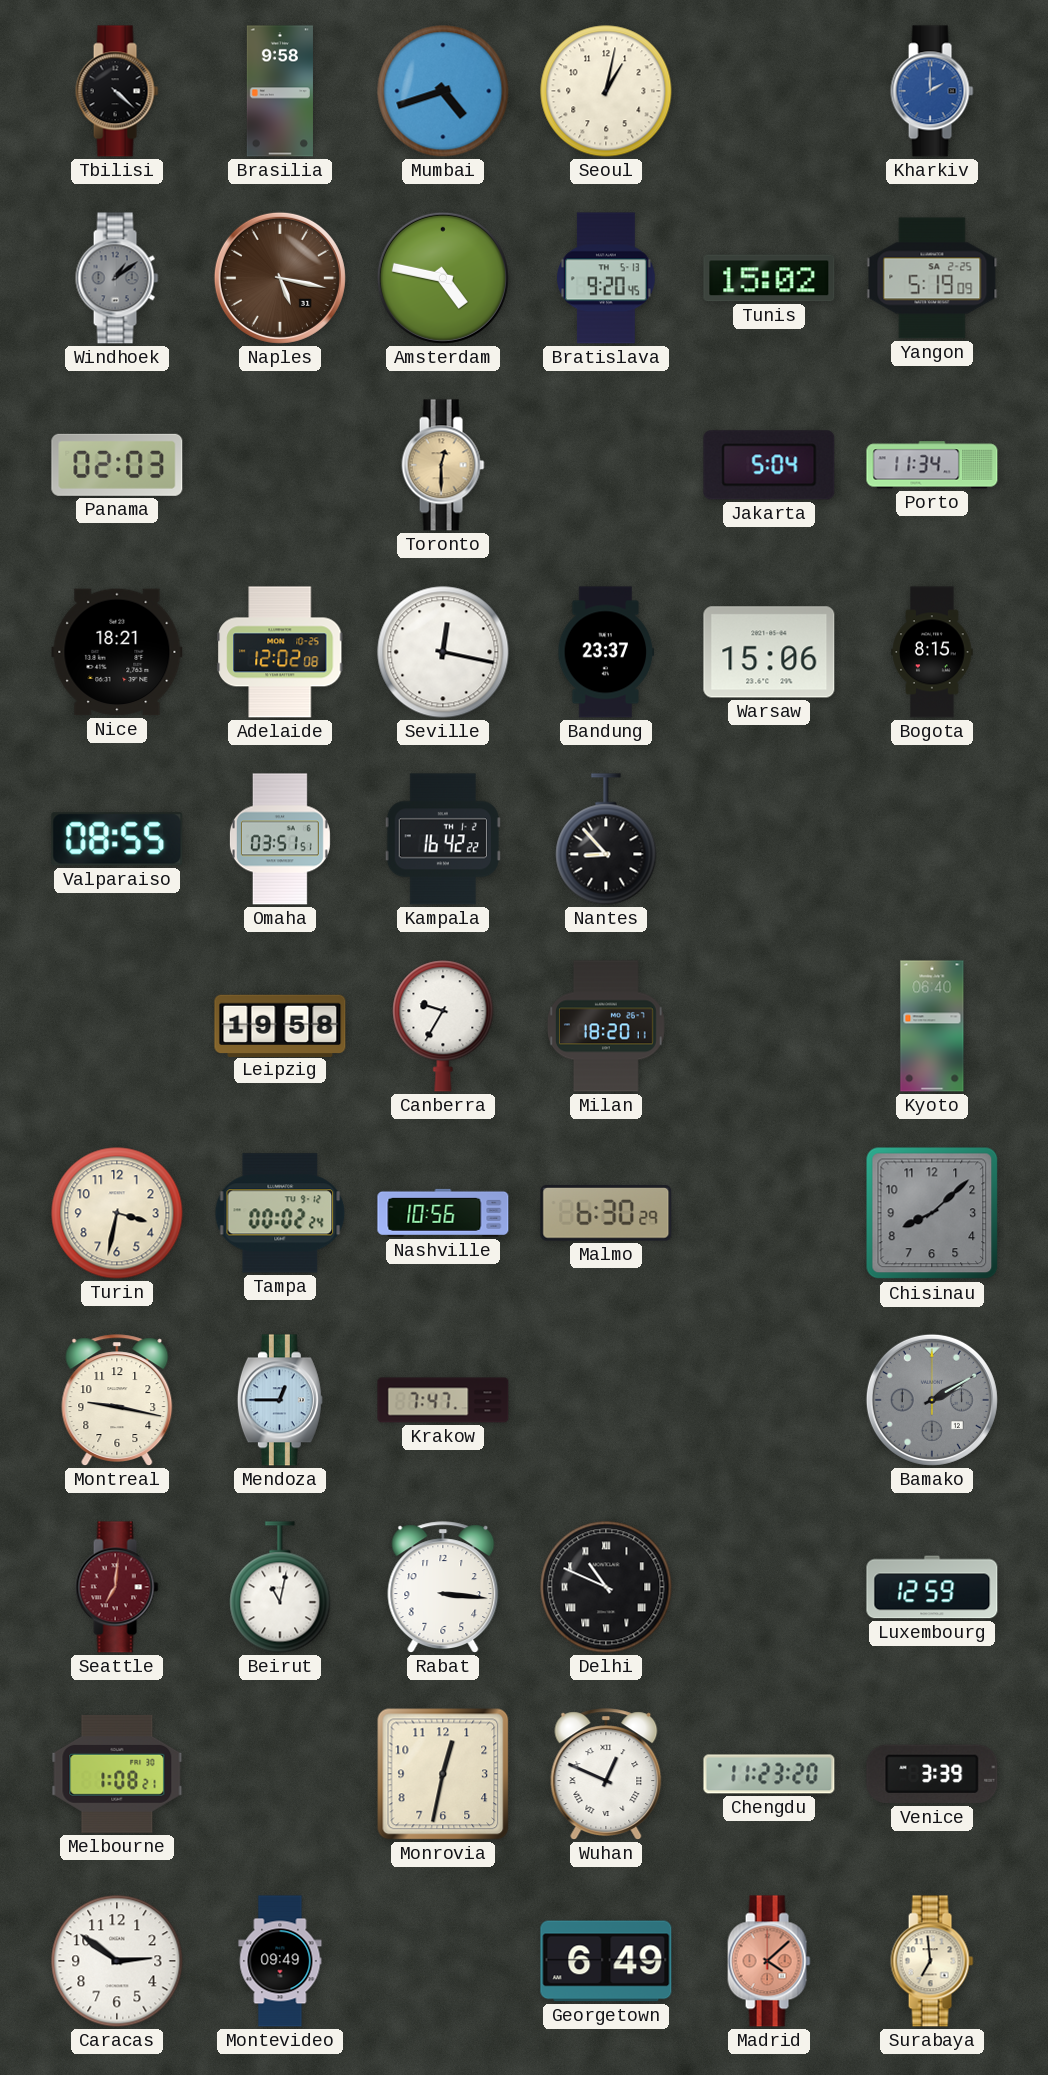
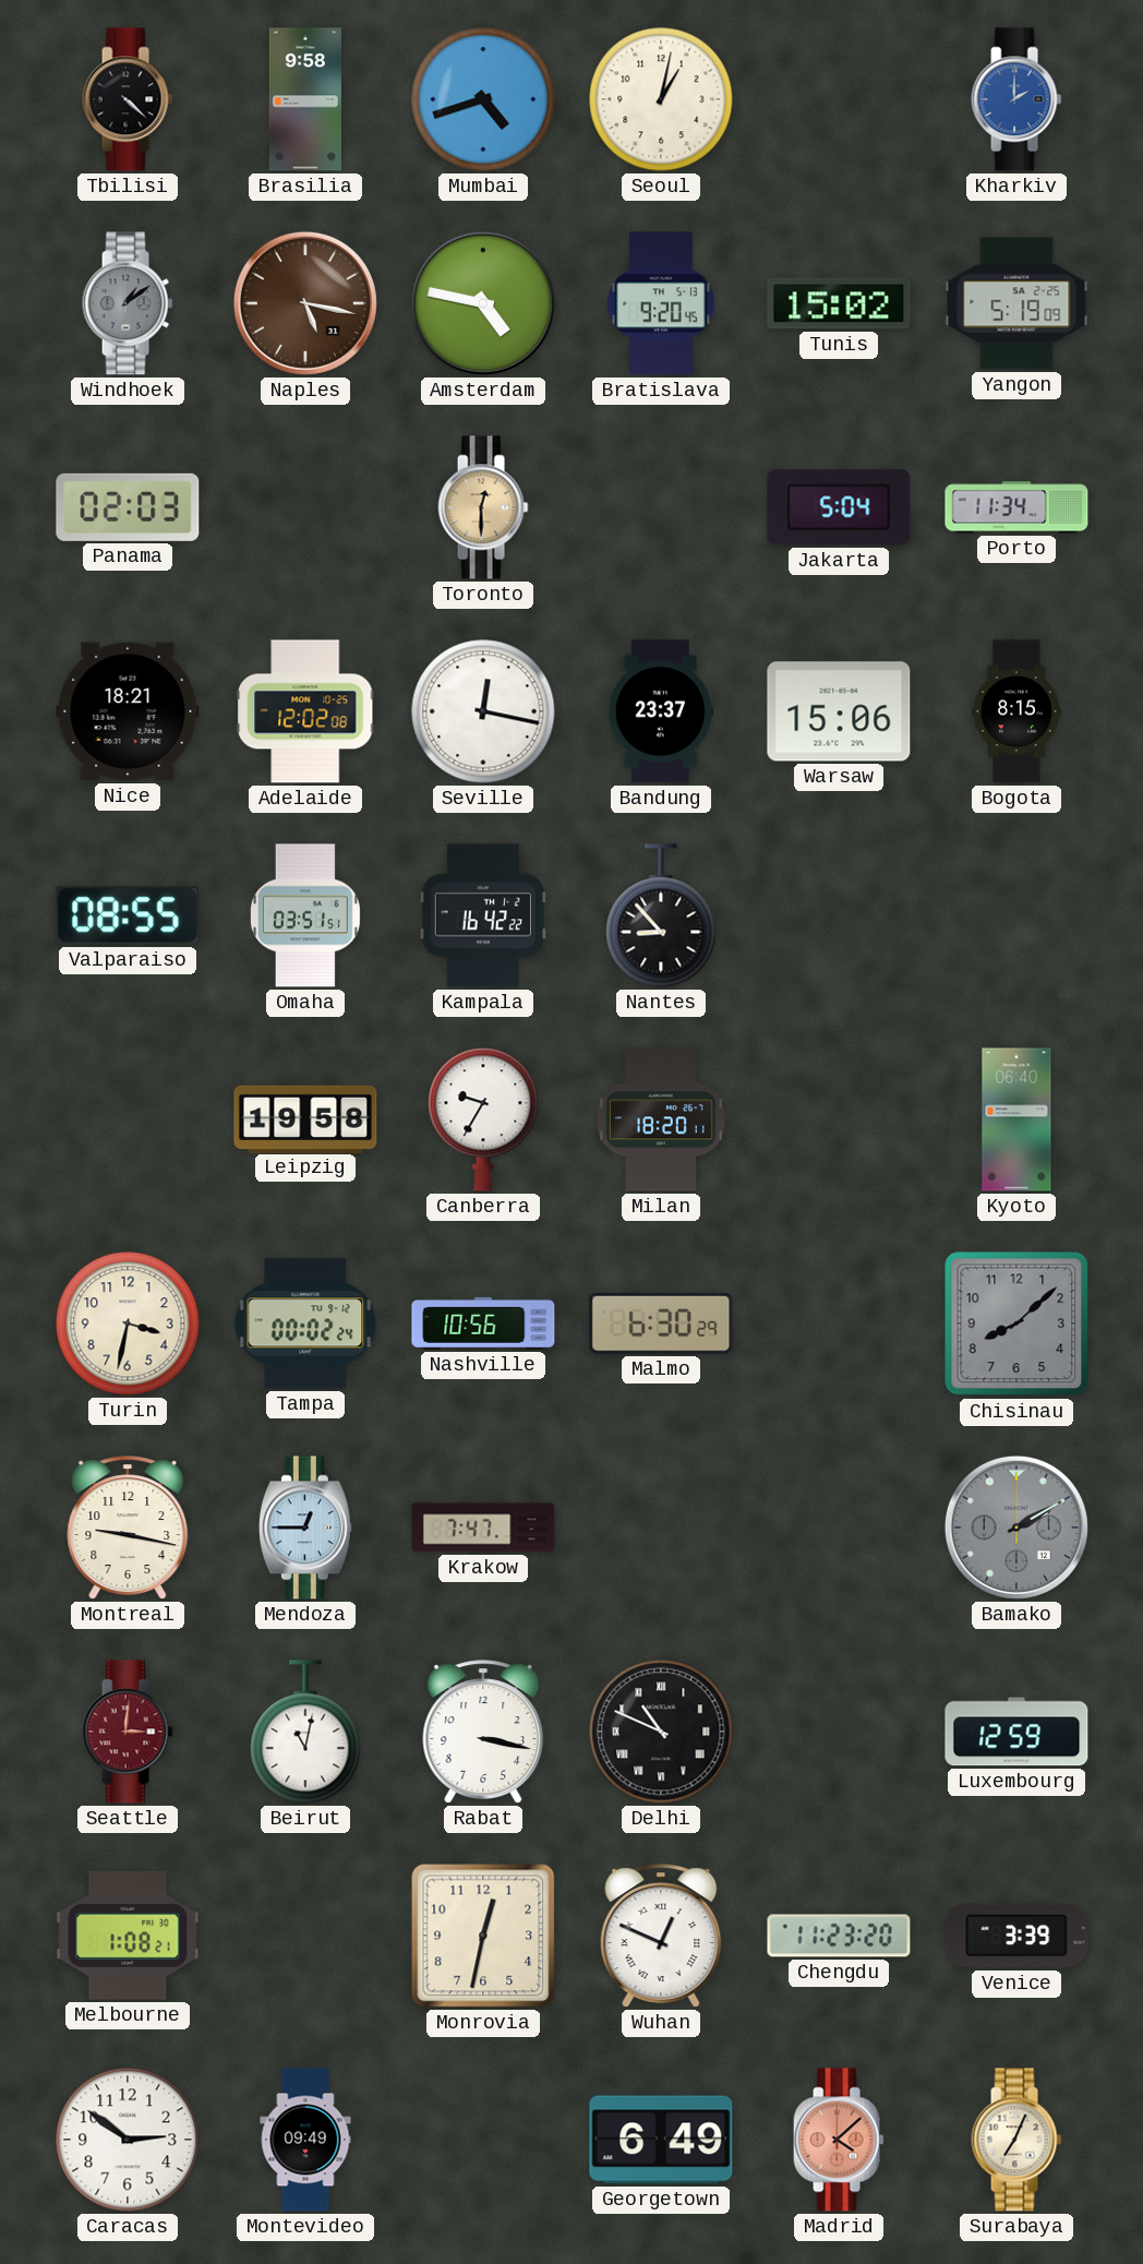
Seattle: 7:01 -> 3:01 (128, 1732)
Rabat: 3:16 -> 3:17 (483, 1732)
Surabaya: 6:59 -> 7:04 (1016, 2140)
